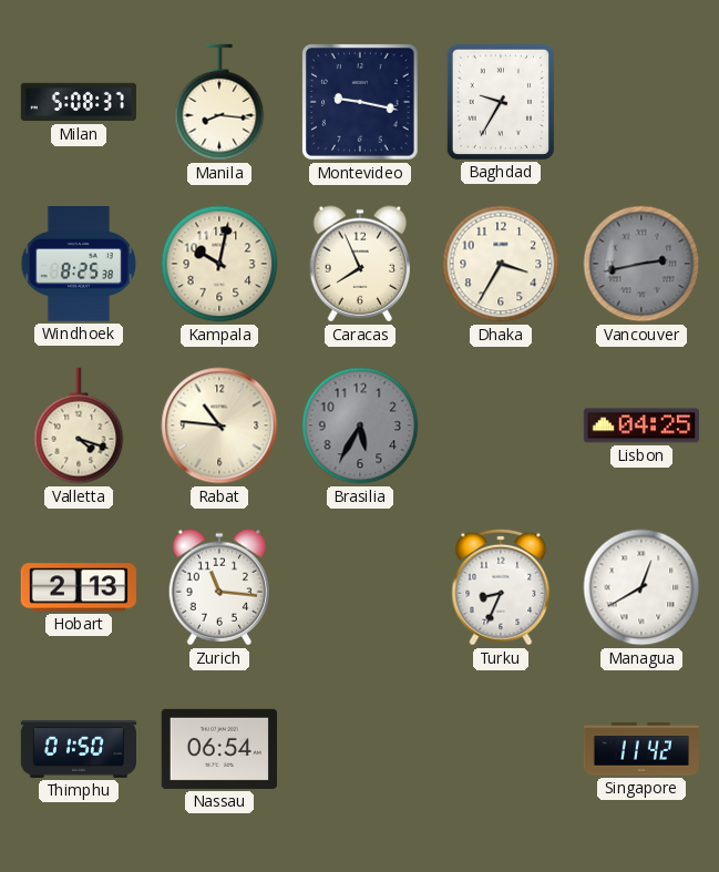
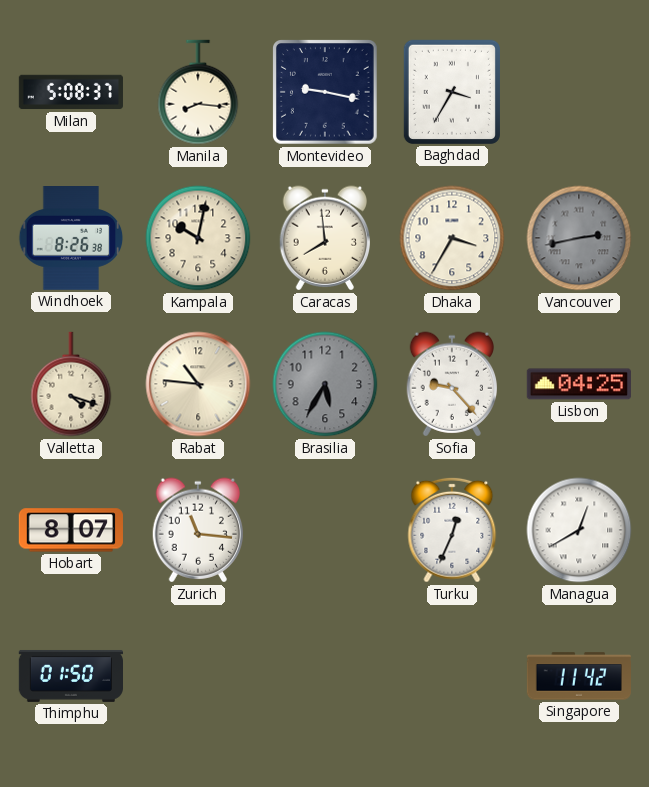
Baghdad: 9:35 -> 3:35 (452, 92)
Windhoek: 8:25 -> 8:26 (71, 239)
Caracas: 7:56 -> 7:59 (324, 238)
Sofia: none -> 9:23 (451, 384)
Hobart: 2:13 -> 8:07 (71, 530)
Turku: 8:34 -> 12:34 (452, 530)
Nassau: 06:54 -> none (219, 749)
